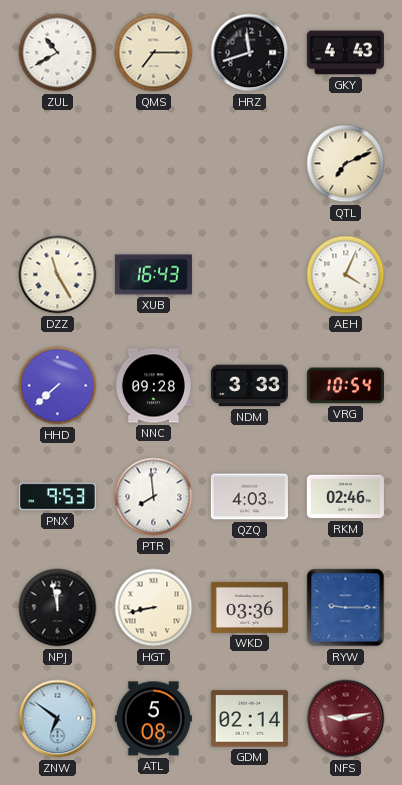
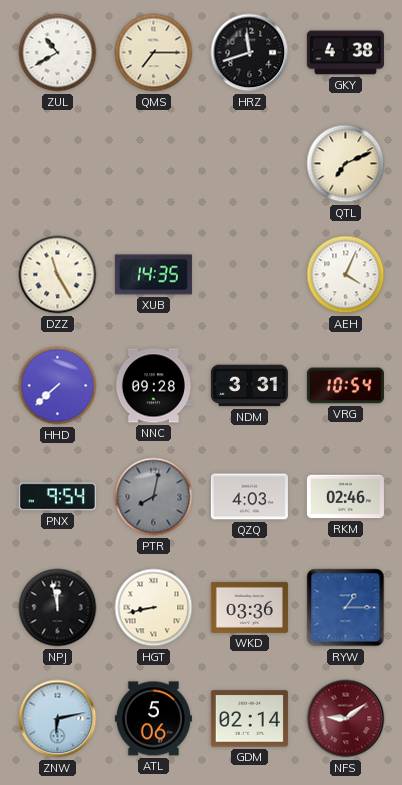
GKY: 4:43 -> 4:38 (345, 53)
XUB: 16:43 -> 14:35 (153, 275)
NDM: 3:33 -> 3:31 (249, 386)
PNX: 9:53 -> 9:54 (57, 497)
PTR: 7:59 -> 8:02 (154, 497)
PTR dial: white -> grey (154, 497)
RYW: 9:15 -> 1:15 (346, 608)
ZNW: 6:51 -> 6:13 (58, 719)
ATL: 5:08 -> 5:06 (153, 719)
NFS: 9:13 -> 9:09 (346, 719)
